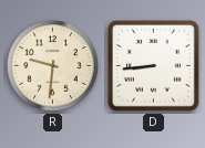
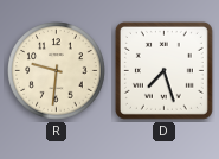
D: 8:44 -> 7:27 (163, 70)
